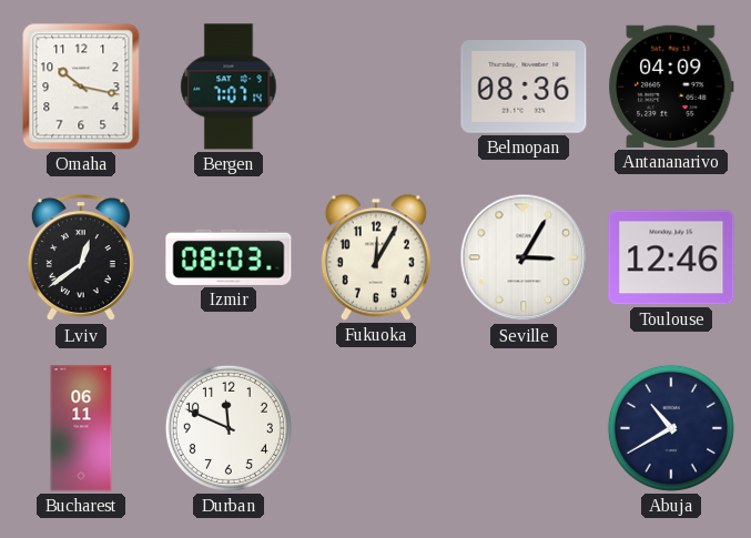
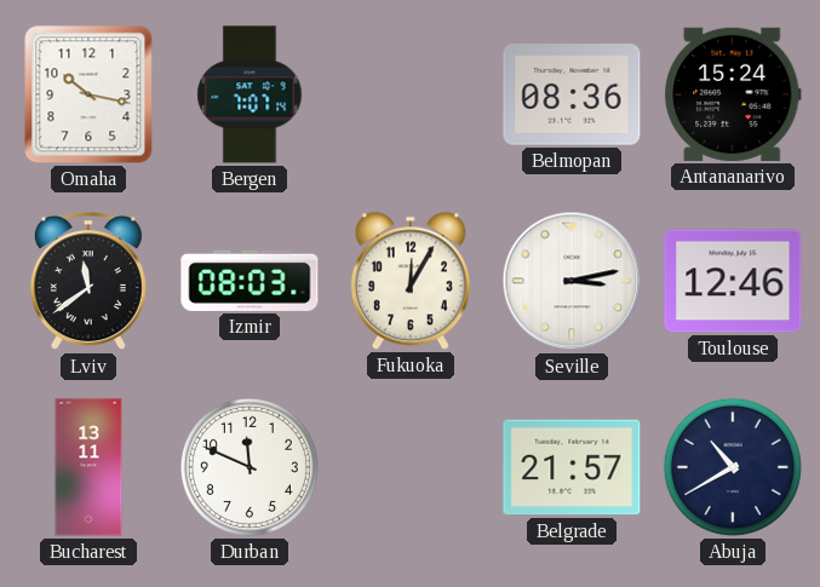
Antananarivo: 04:09 -> 15:24 (733, 94)
Lviv: 12:39 -> 11:39 (88, 282)
Seville: 3:05 -> 3:13 (572, 281)
Bucharest: 06:11 -> 13:11 (88, 467)
Belgrade: none -> 21:57 (572, 467)
